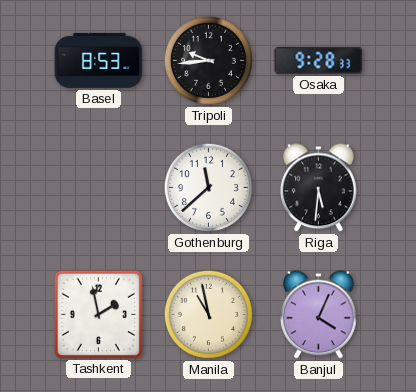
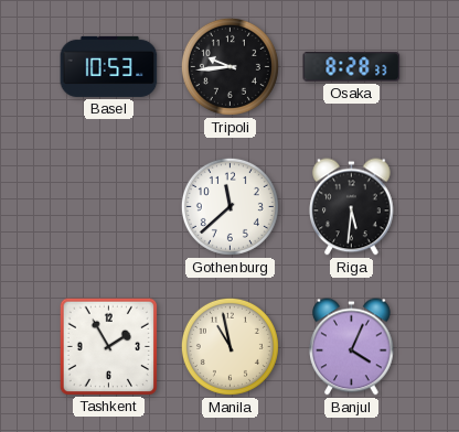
Basel: 8:53 -> 10:53 (109, 66)
Osaka: 9:28 -> 8:28 (352, 67)
Tashkent: 1:58 -> 1:55 (108, 346)
